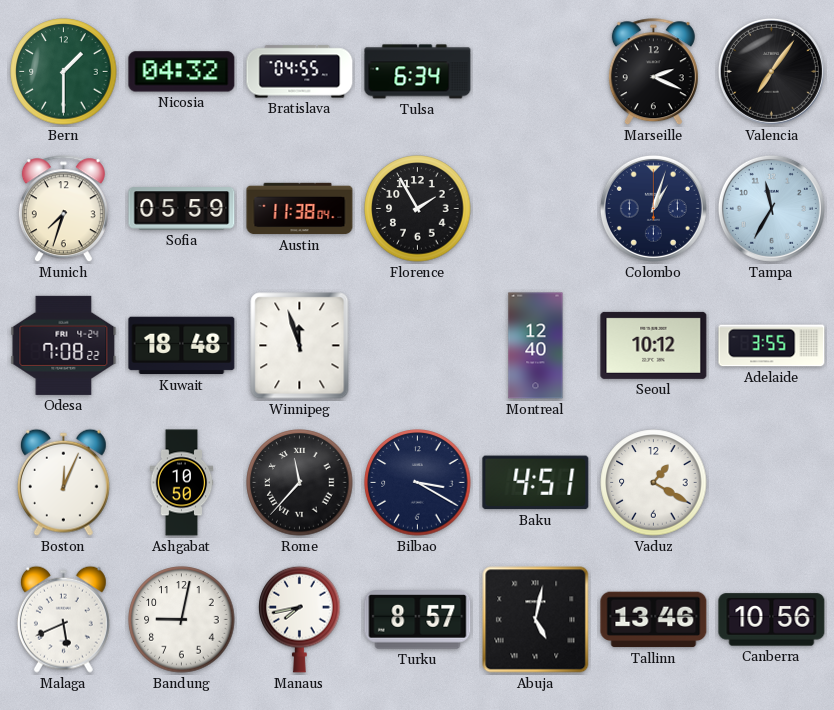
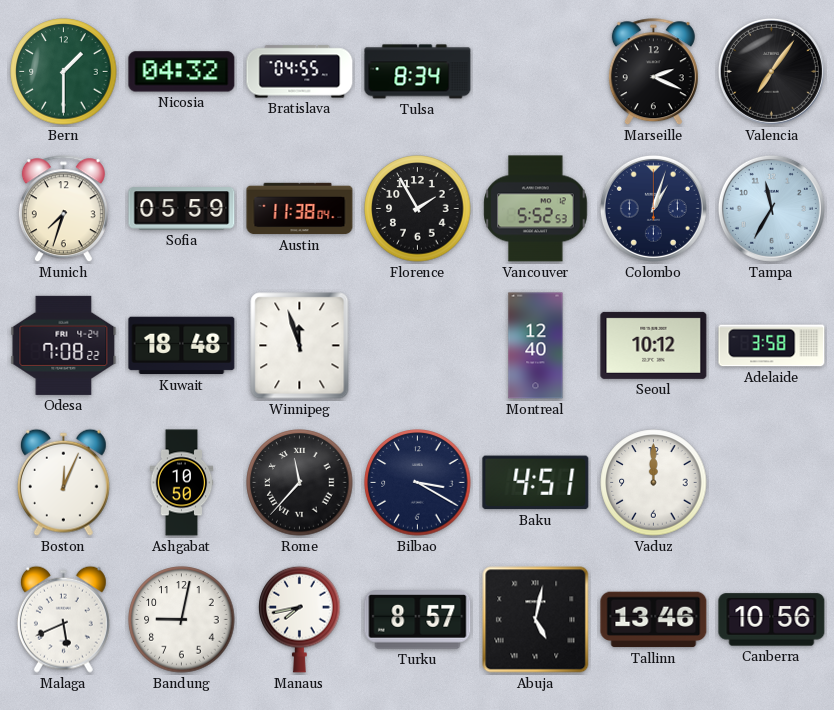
Tulsa: 6:34 -> 8:34 (418, 72)
Vancouver: none -> 5:52 (536, 209)
Adelaide: 3:55 -> 3:58 (772, 346)
Vaduz: 1:20 -> 12:00 (654, 483)
